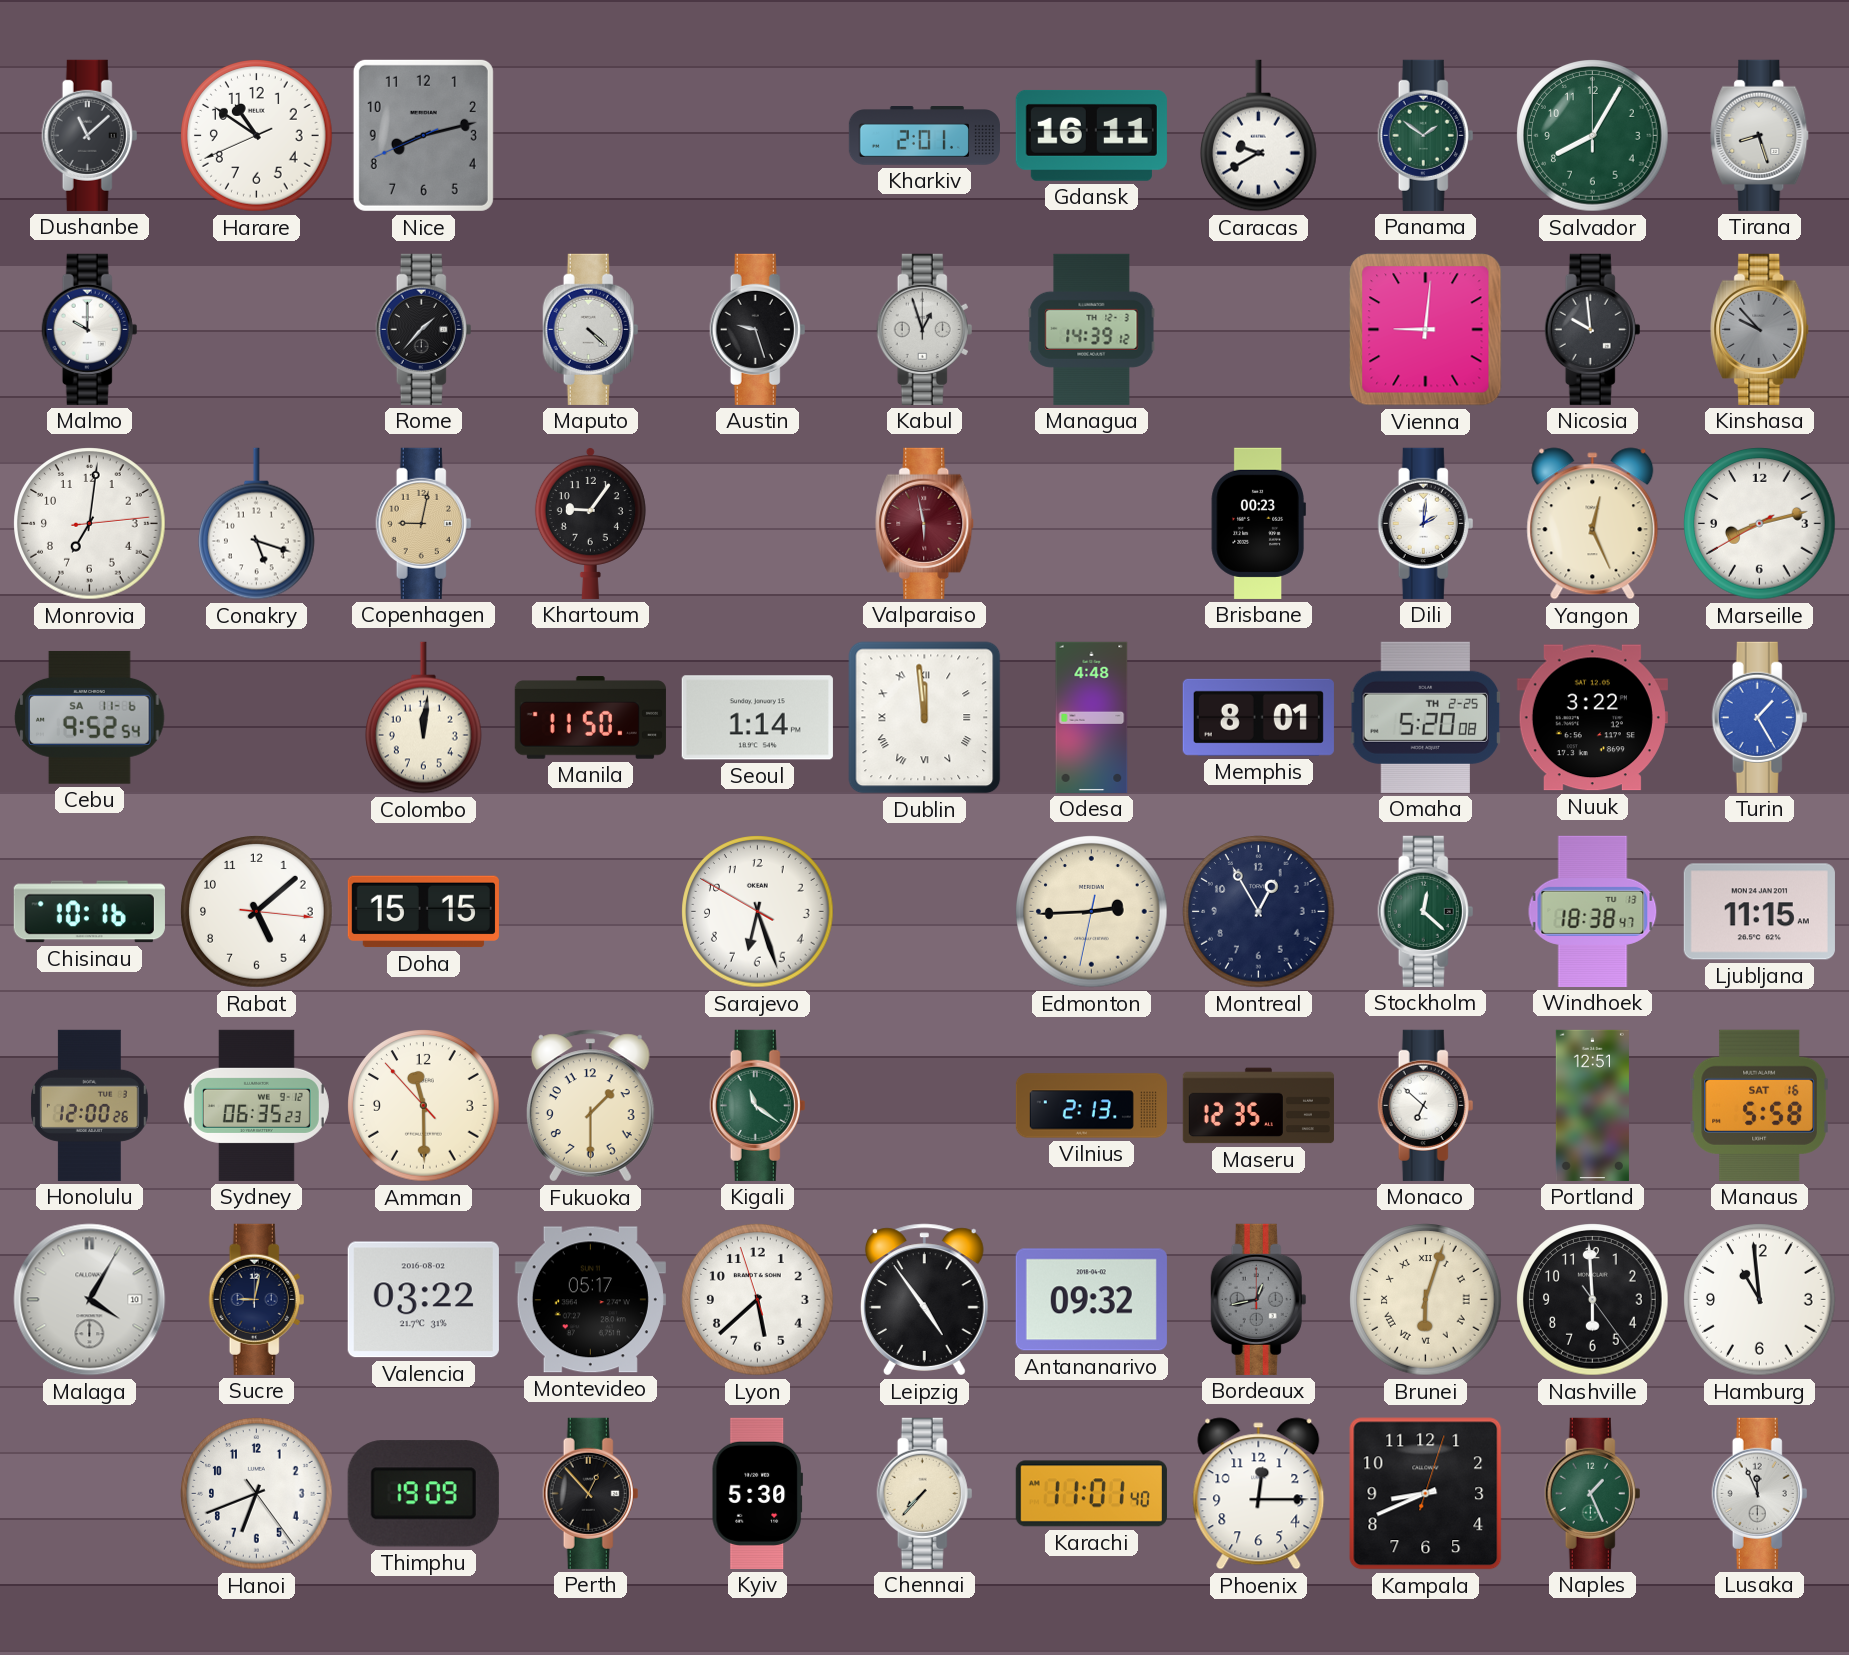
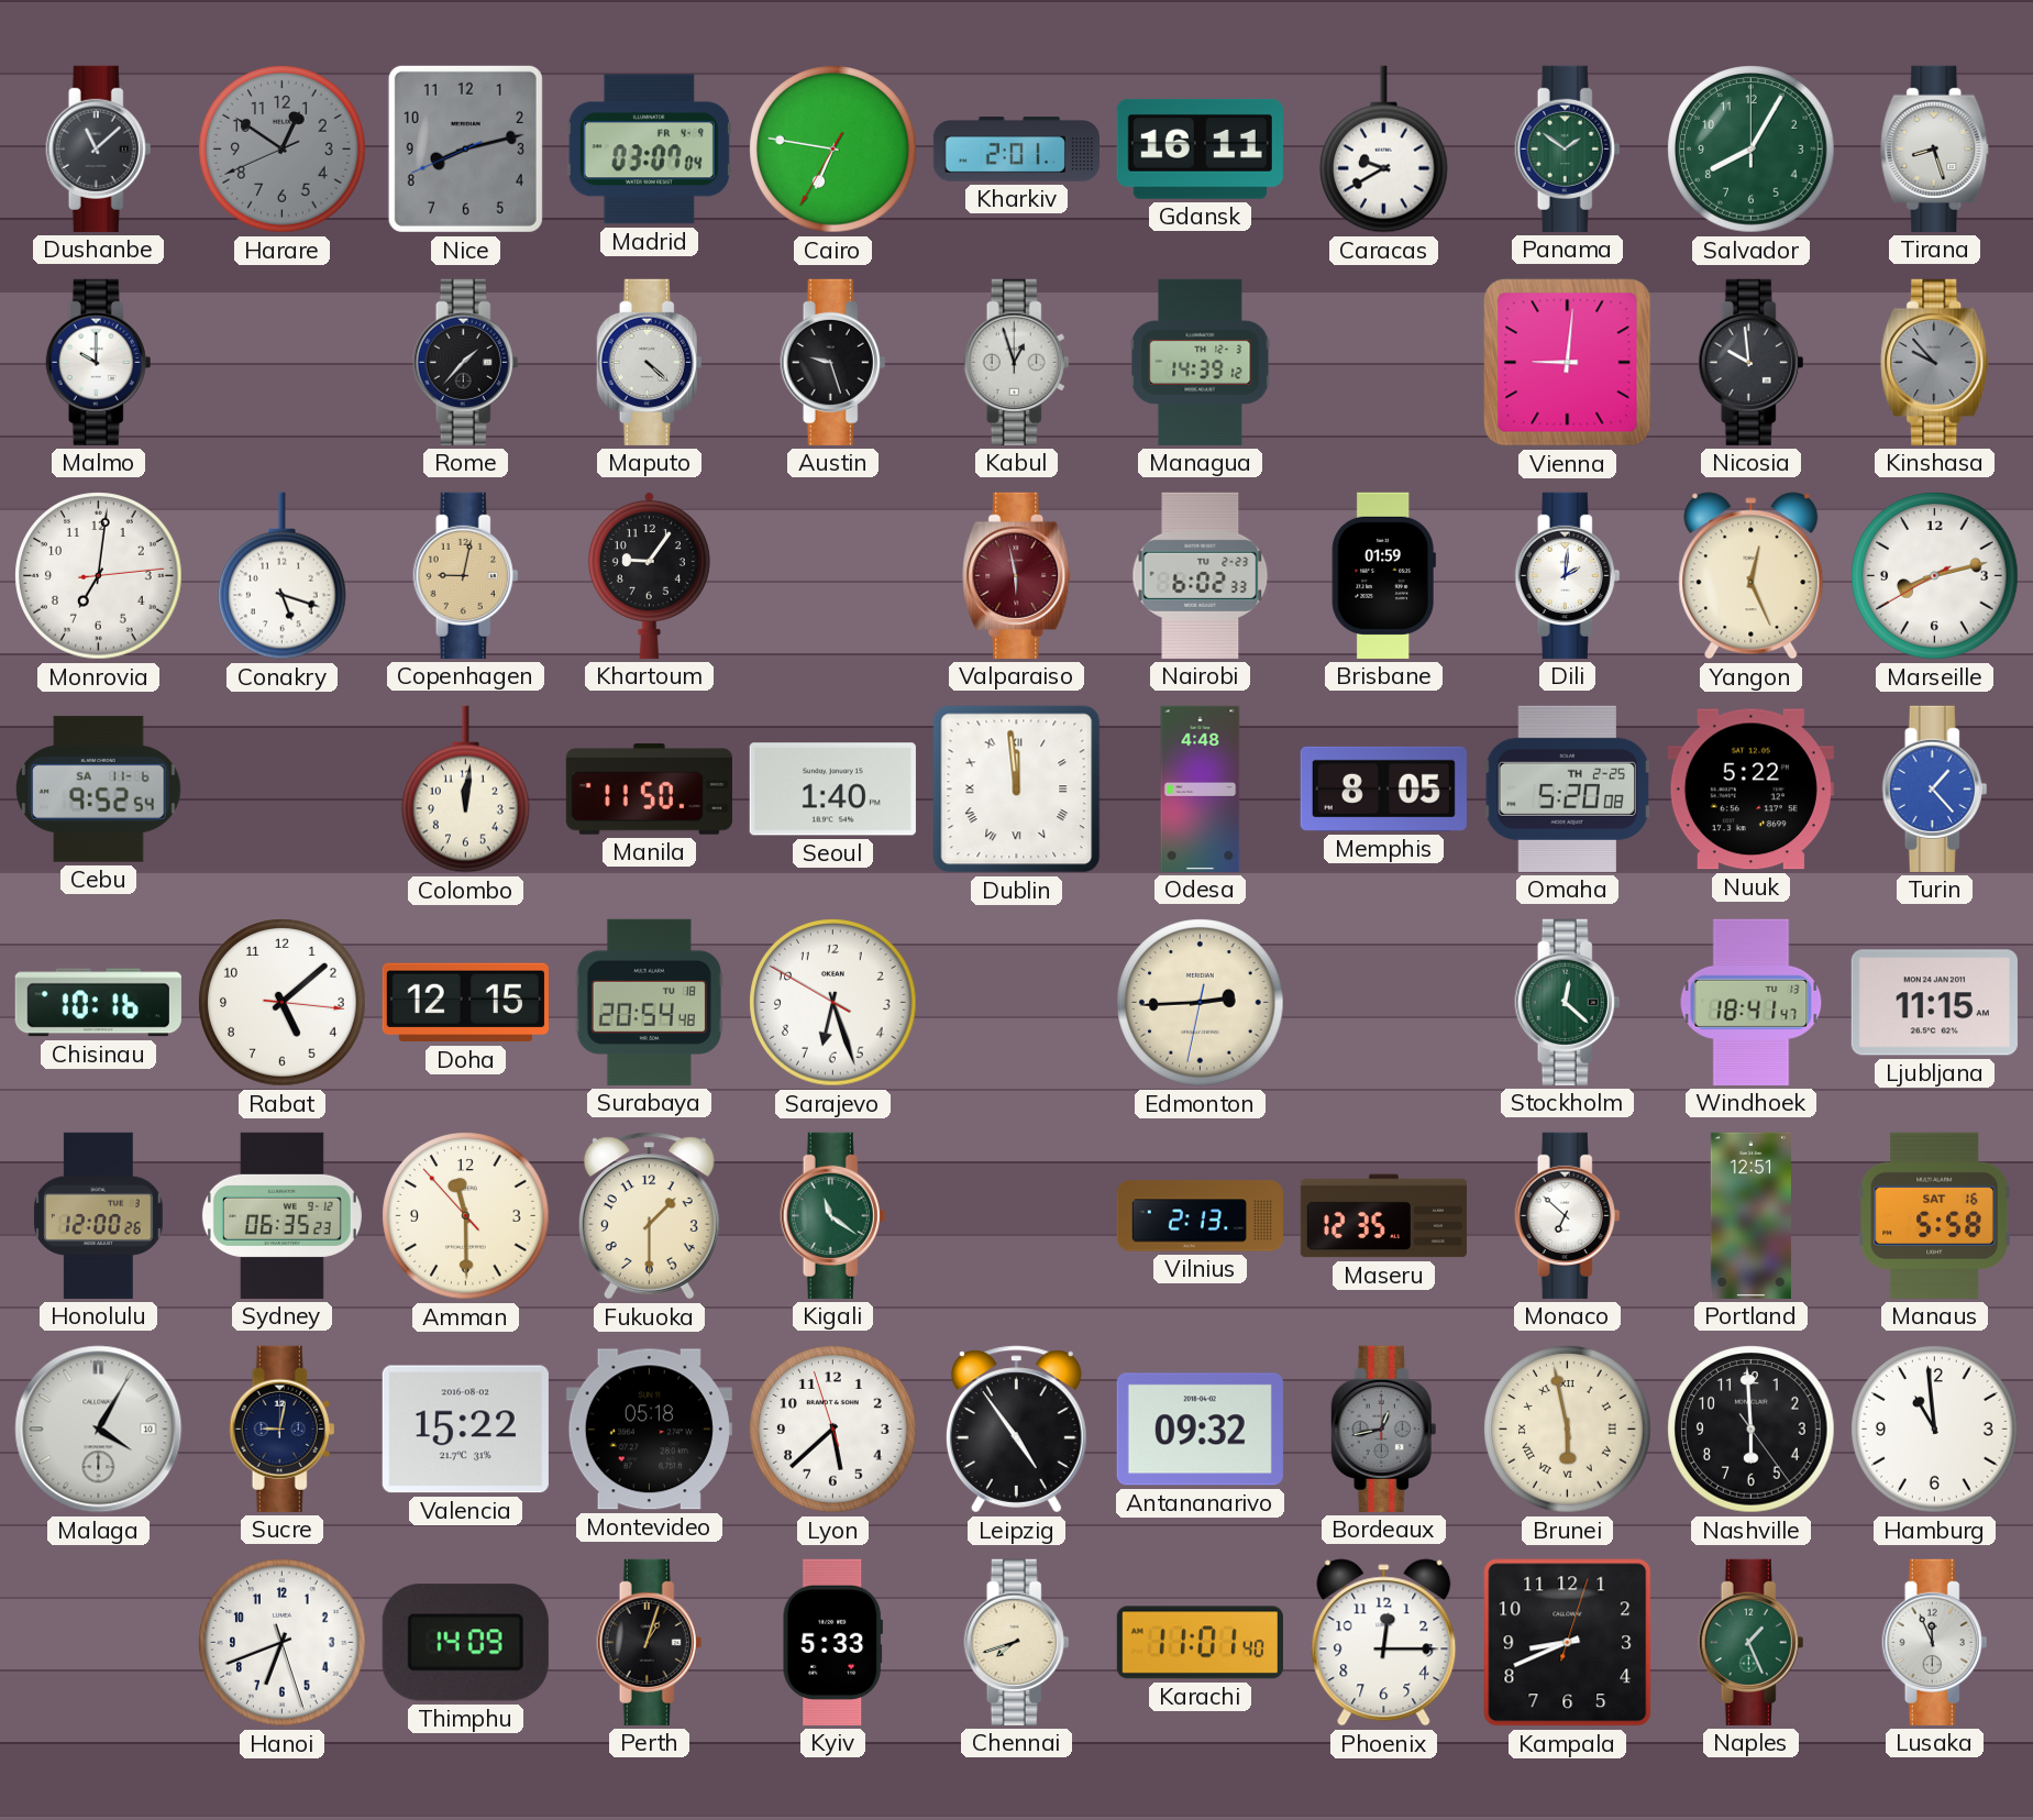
Harare: 10:50 -> 12:50 (283, 150)
Harare dial: white -> grey (283, 150)
Madrid: none -> 03:07 (649, 150)
Cairo: none -> 6:46 (833, 150)
Nairobi: none -> 6:02 (1201, 575)
Brisbane: 00:23 -> 01:59 (1383, 575)
Seoul: 1:14 -> 1:40 (832, 790)
Memphis: 8:01 -> 8:05 (1383, 788)
Nuuk: 3:22 -> 5:22 (1750, 790)
Turin: 1:25 -> 1:23 (1935, 788)
Doha: 15:15 -> 12:15 (465, 1003)
Surabaya: none -> 20:54 (649, 1002)
Montreal: 12:55 -> none (1259, 912)
Windhoek: 18:38 -> 18:41 (1752, 1002)
Valencia: 03:22 -> 15:22 (465, 1430)
Montevideo: 05:17 -> 05:18 (649, 1430)
Brunei: 6:03 -> 5:58 (1568, 1430)
Hanoi: 6:41:24 -> 6:41:27 (283, 1643)
Thimphu: 19:09 -> 14:09 (465, 1643)
Perth: 12:53 -> 1:03 (650, 1642)
Kyiv: 5:30 -> 5:33 (832, 1642)
Chennai: 7:37 -> 7:42 (1017, 1642)
